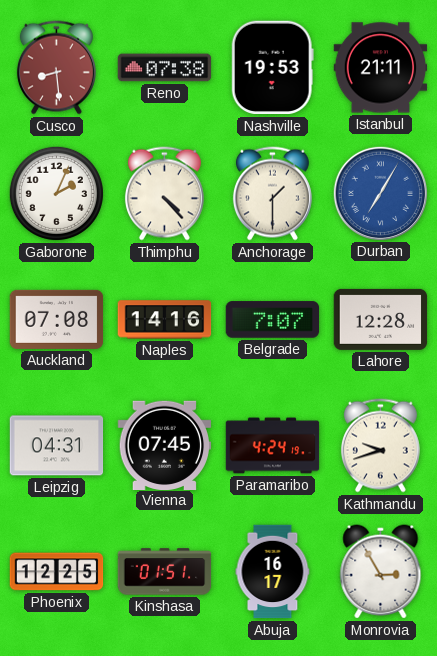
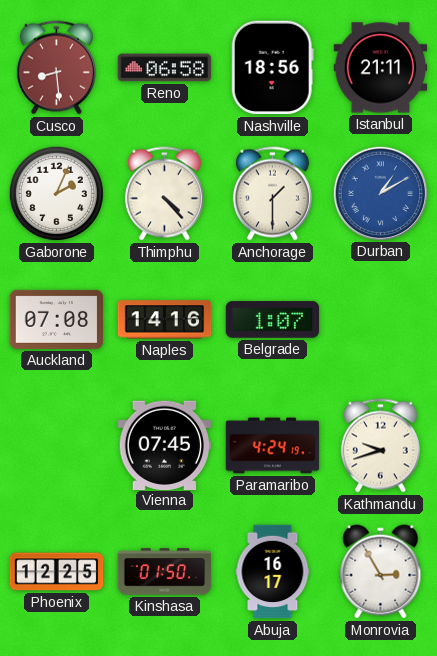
Reno: 07:38 -> 06:58 (165, 68)
Nashville: 19:53 -> 18:56 (272, 68)
Durban: 7:05 -> 1:10 (380, 193)
Belgrade: 7:07 -> 1:07 (273, 320)
Lahore: 12:28 -> none (381, 319)
Leipzig: 04:31 -> none (57, 446)
Kinshasa: 01:51 -> 01:50 (165, 572)
